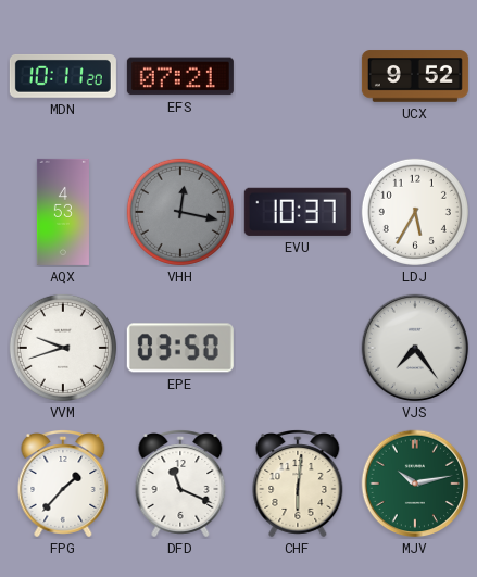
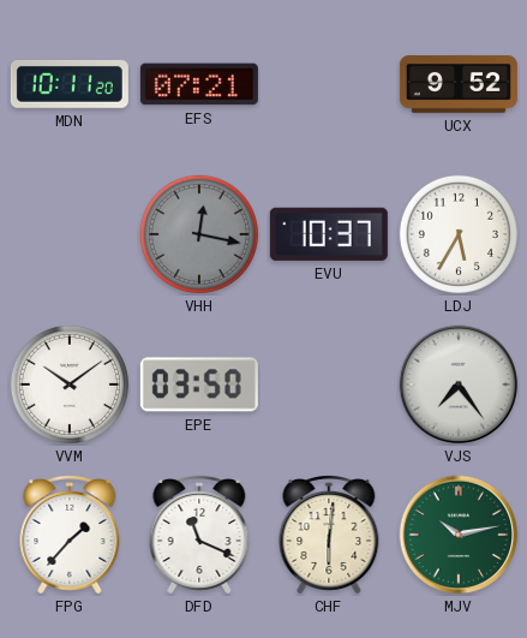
AQX: 4:53 -> none (63, 212)
VVM: 9:42 -> 10:09 (70, 384)
